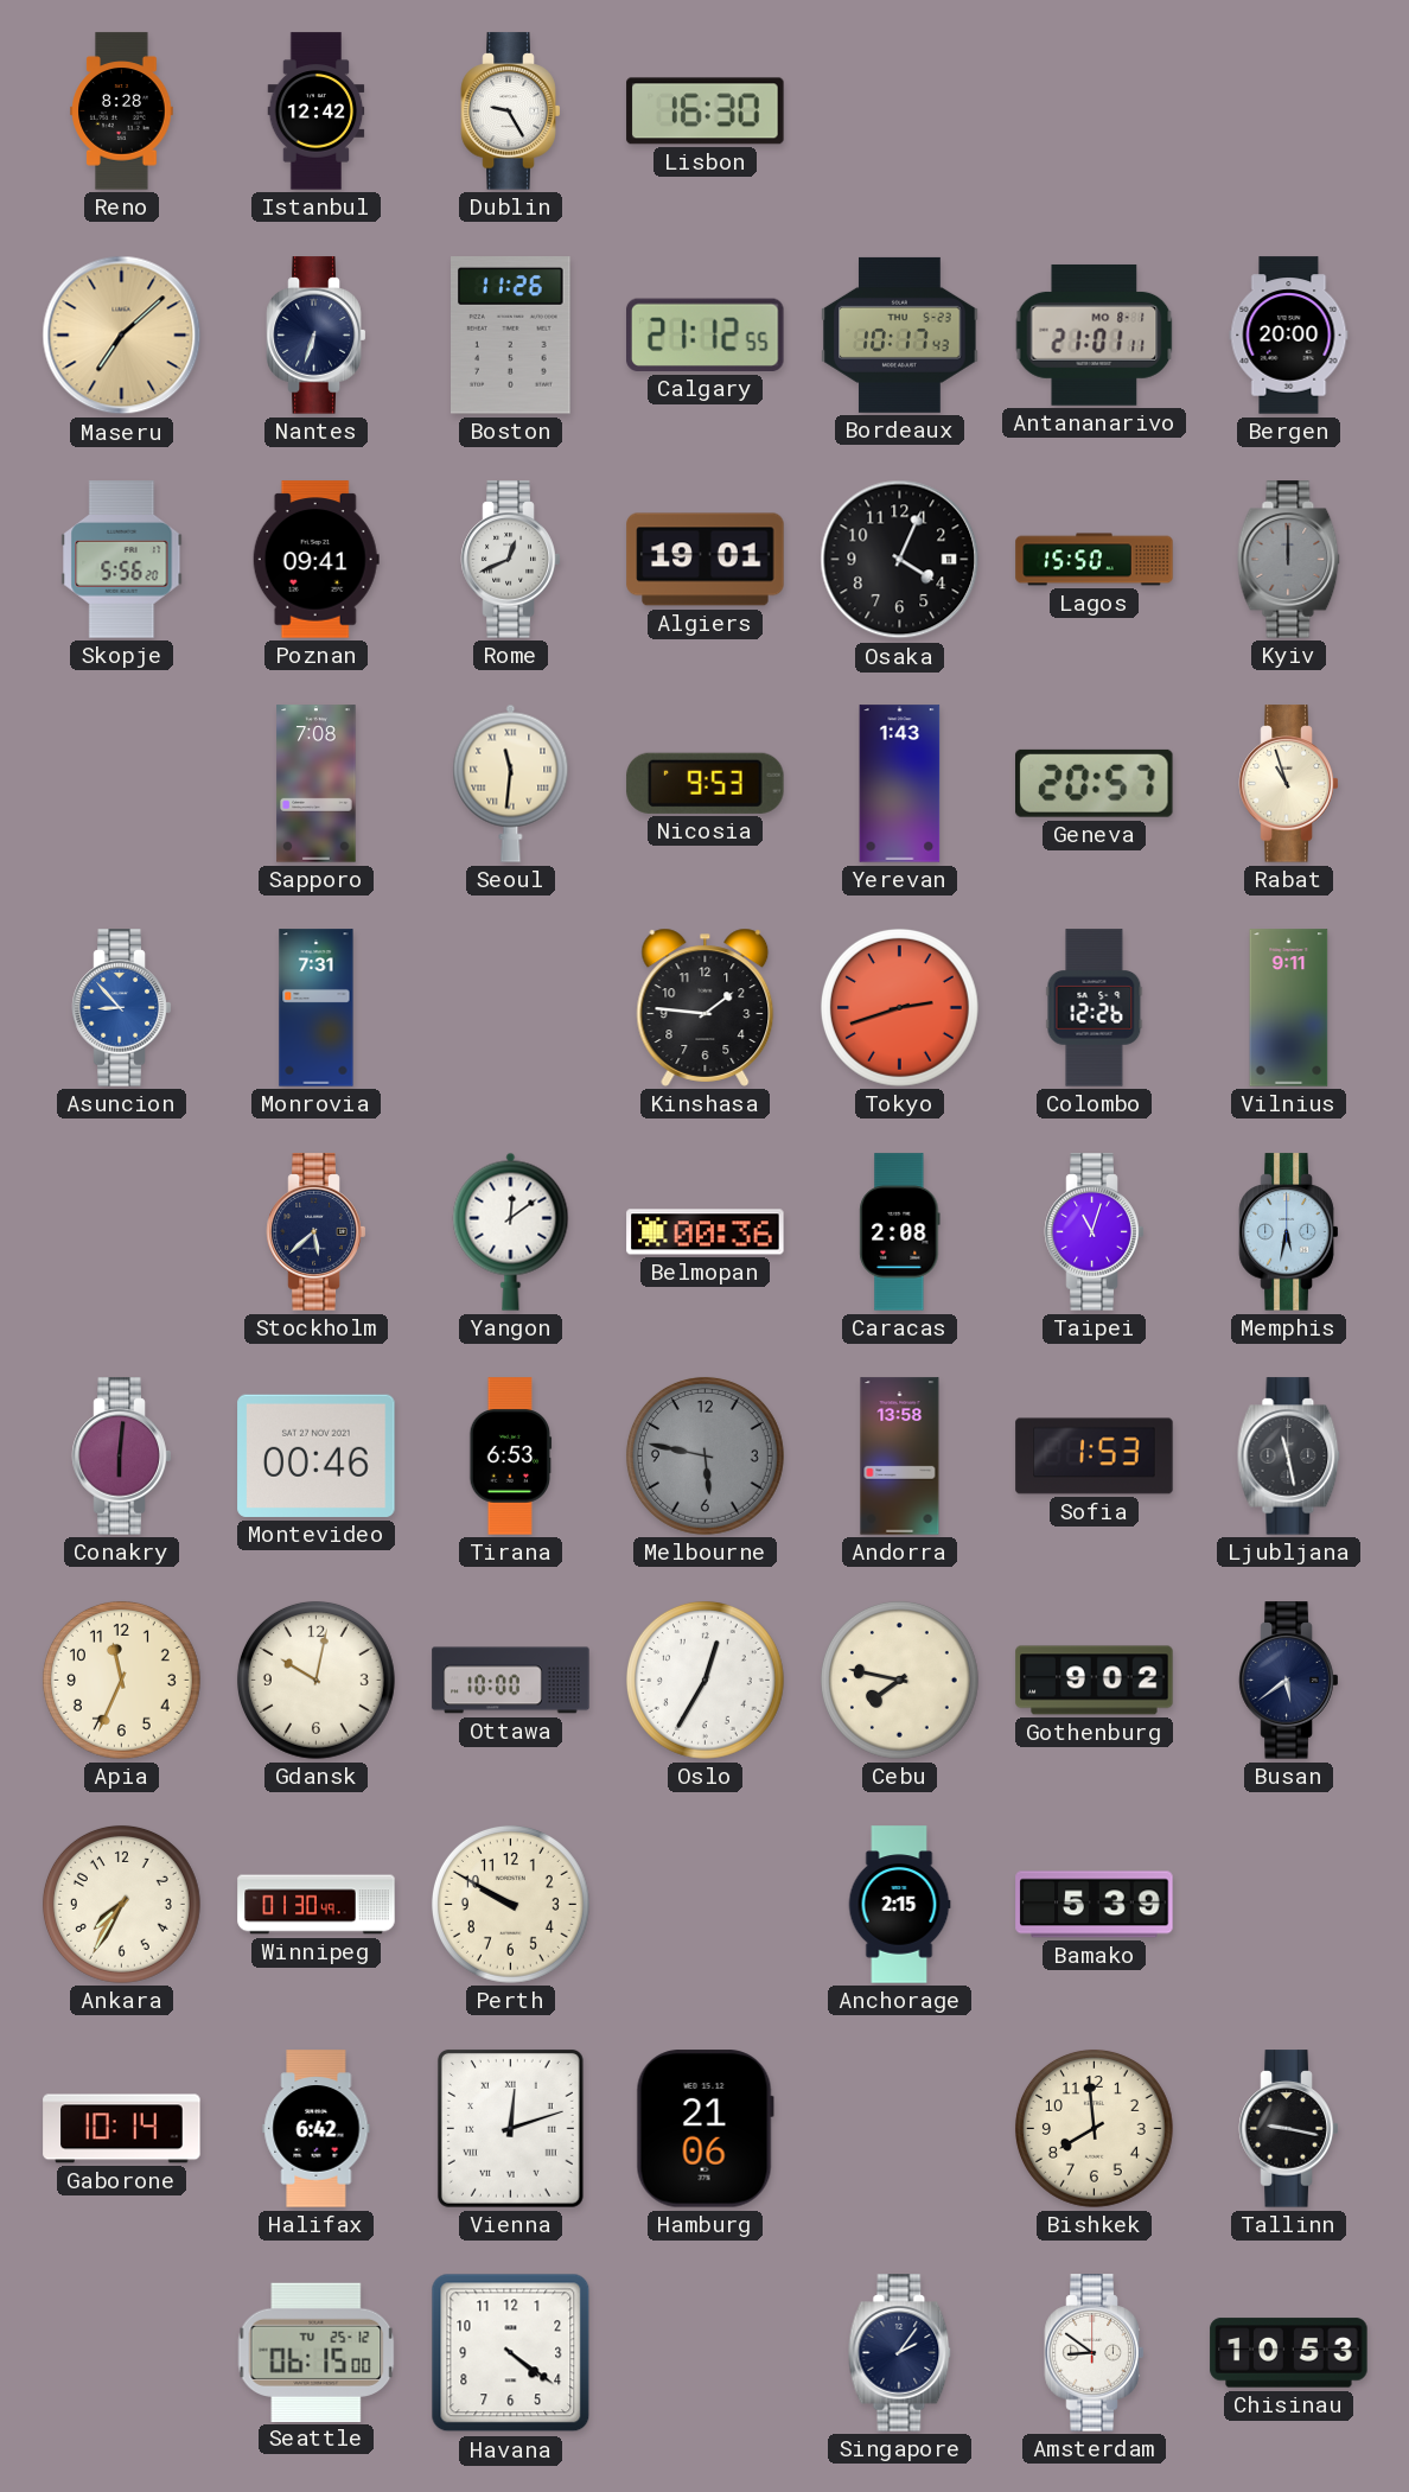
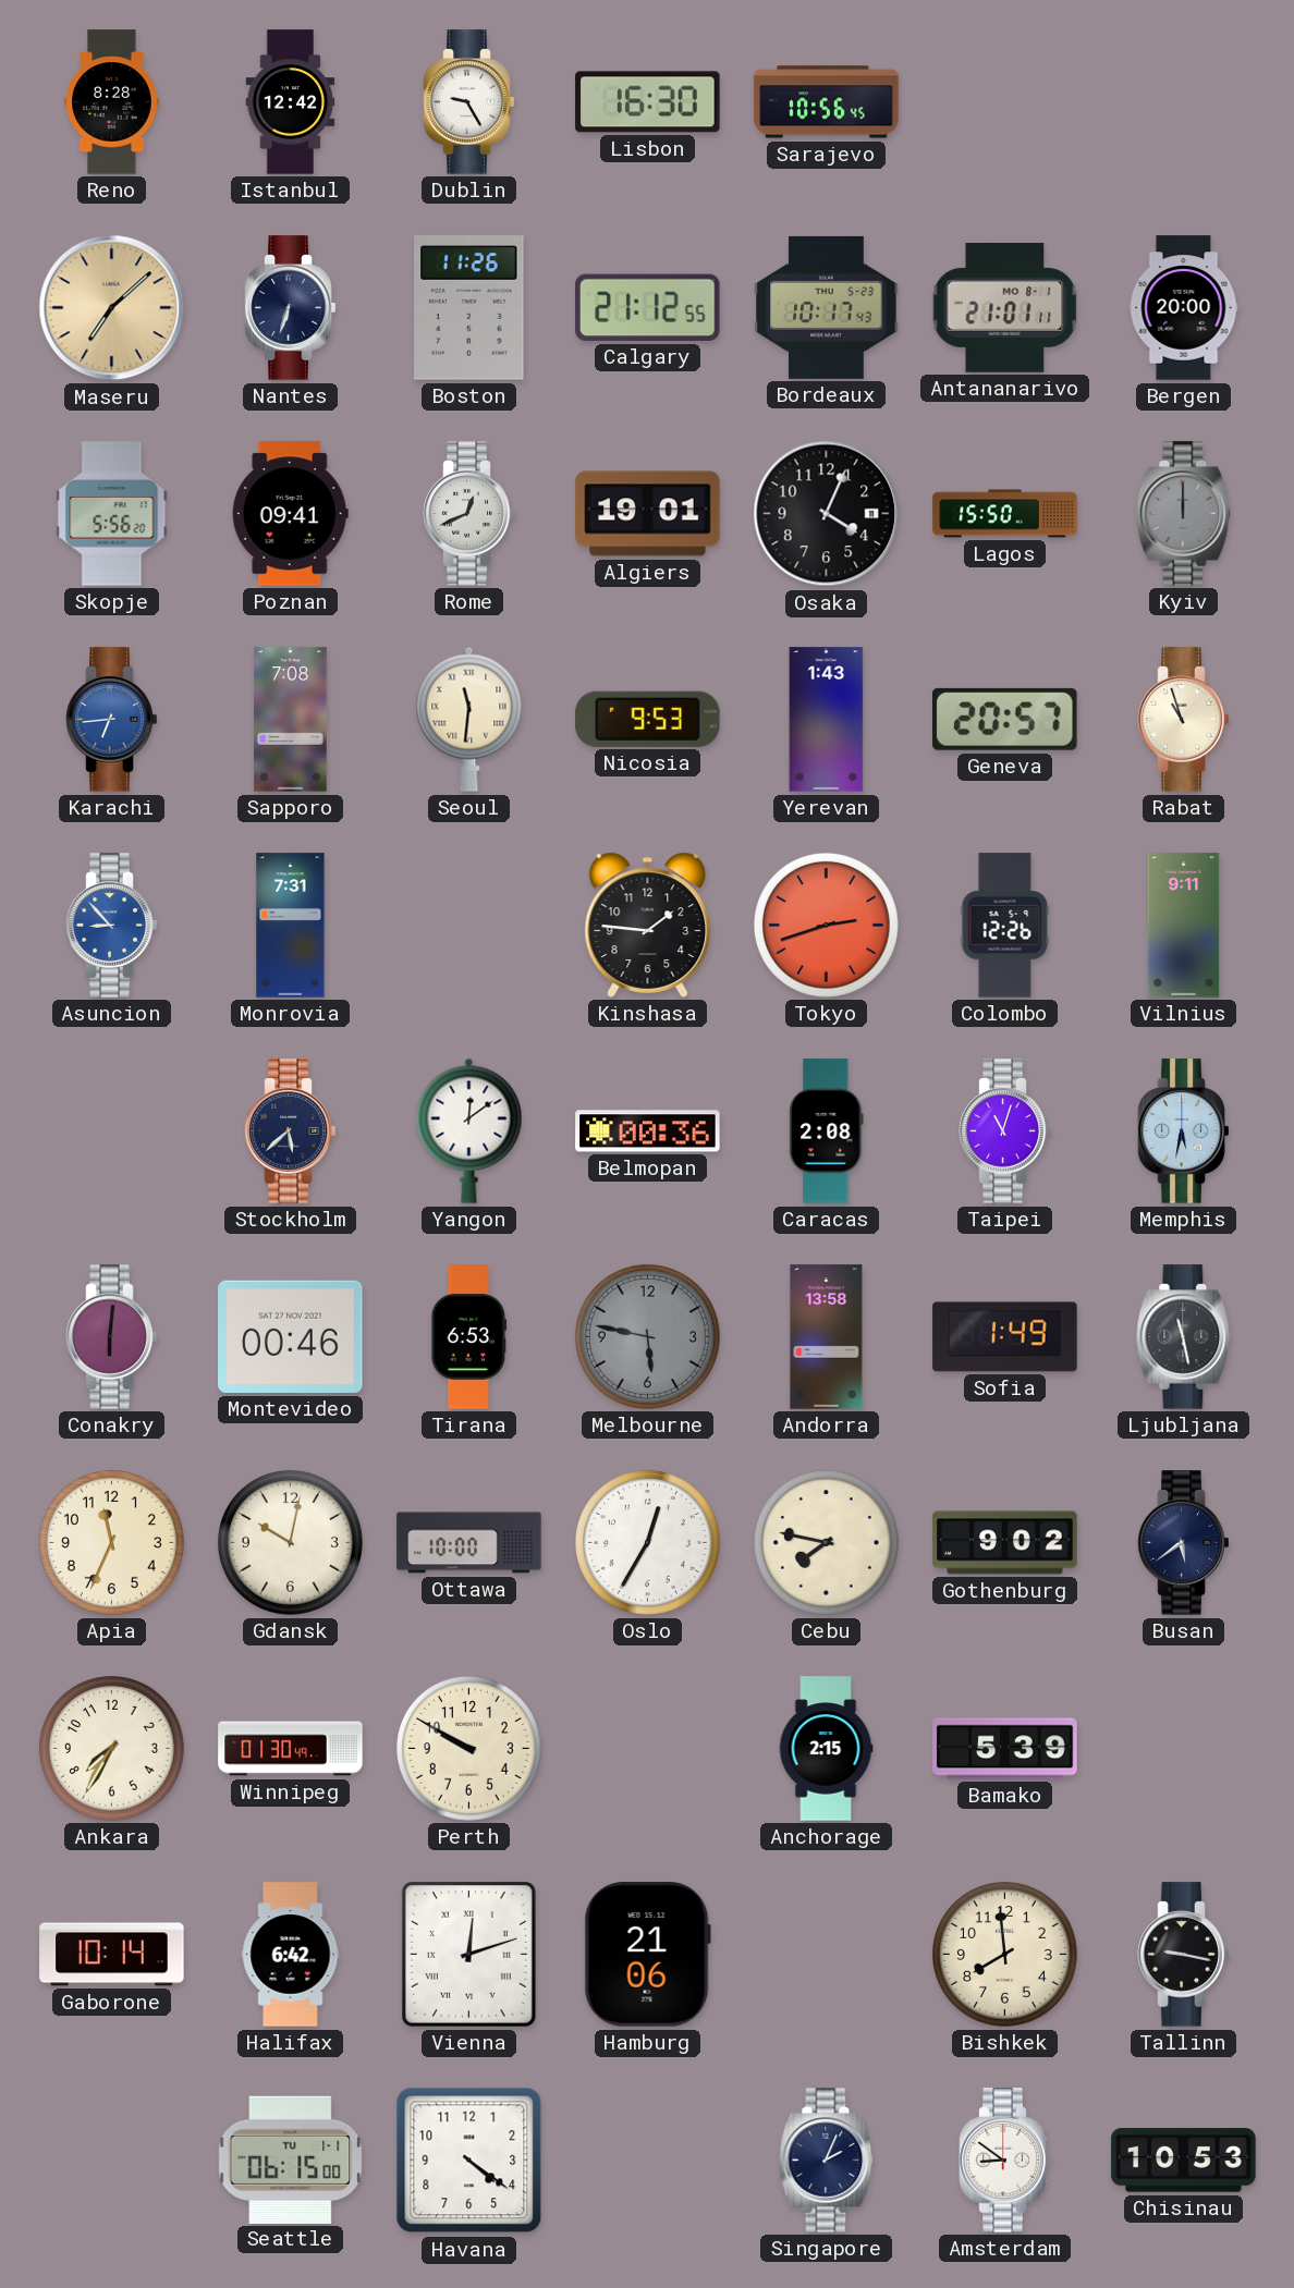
Sarajevo: none -> 10:56 (827, 102)
Karachi: none -> 6:44 (112, 720)
Sofia: 1:53 -> 1:49 (1005, 1337)
Seattle date: TU 25-12 -> TU 1-1 (291, 2159)
Singapore: 2:06 -> 2:04 (827, 2161)
